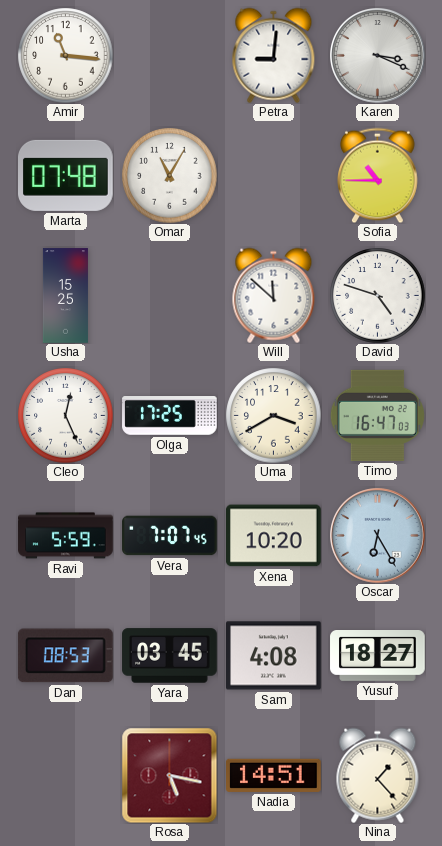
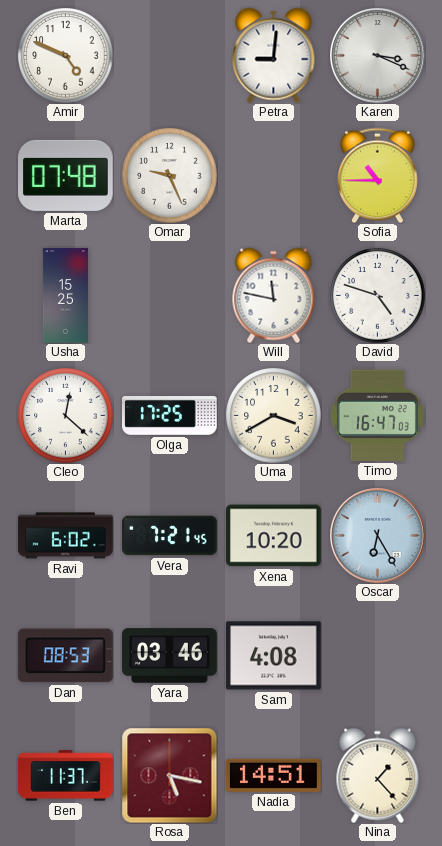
Amir: 11:16 -> 4:49 (65, 55)
Omar: 11:05 -> 9:26 (169, 175)
Will: 11:52 -> 11:47 (274, 295)
Cleo: 12:26 -> 12:22 (65, 415)
Ravi: 5:59 -> 6:02 (66, 536)
Vera: 7:07 -> 7:21 (170, 536)
Yara: 03:45 -> 03:46 (170, 656)
Yusuf: 18:27 -> none (378, 656)
Ben: none -> 11:37 (66, 776)
